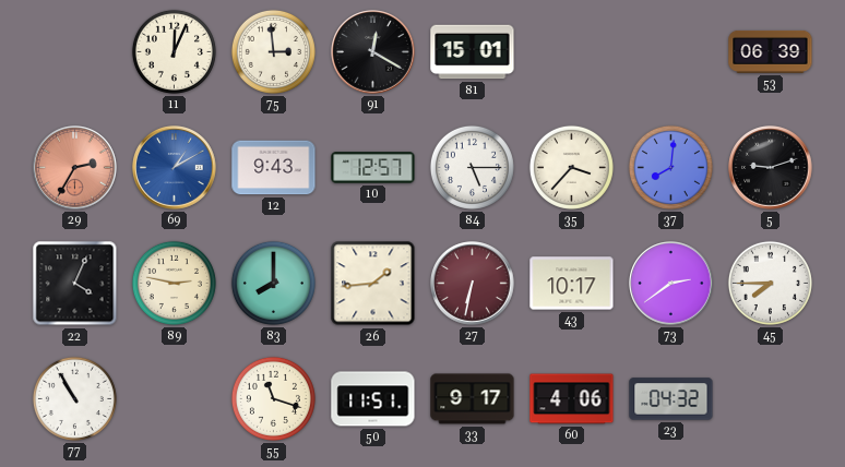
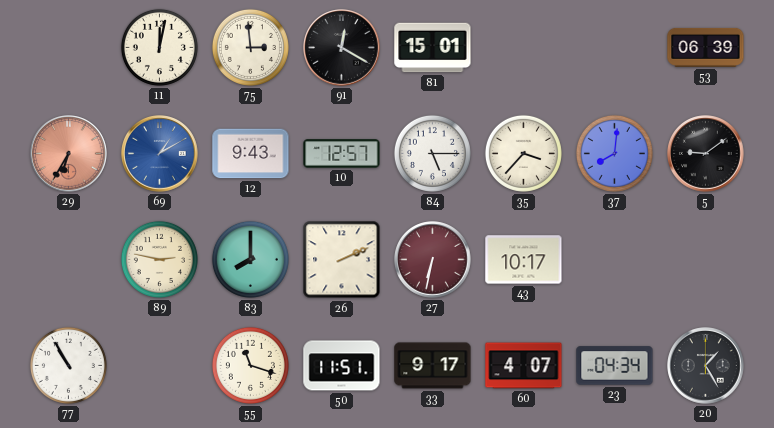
11: 12:04 -> 12:02 (159, 47)
29: 2:35 -> 6:35 (69, 154)
5: 9:12 -> 9:09 (706, 154)
22: 4:04 -> none (75, 284)
26: 1:44 -> 2:11 (342, 260)
73: 2:39 -> none (671, 284)
45: 7:45 -> none (770, 283)
60: 4:06 -> 4:07 (524, 366)
23: 04:32 -> 04:34 (615, 366)
20: none -> 1:25 (706, 366)
